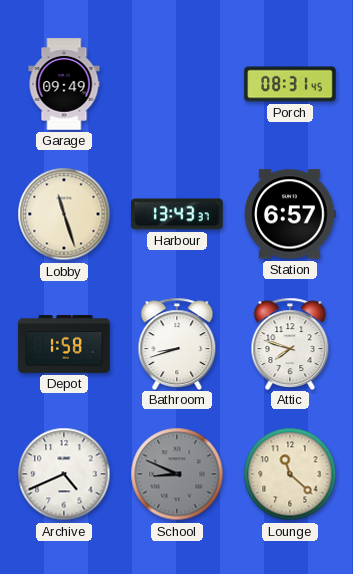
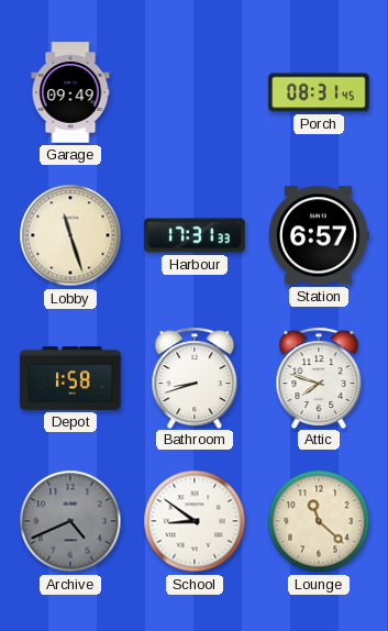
Harbour: 13:43 -> 17:31 (195, 235)
Archive dial: white -> grey (70, 521)
School: 8:49 -> 8:51 (195, 521)
School dial: grey -> white (195, 521)
